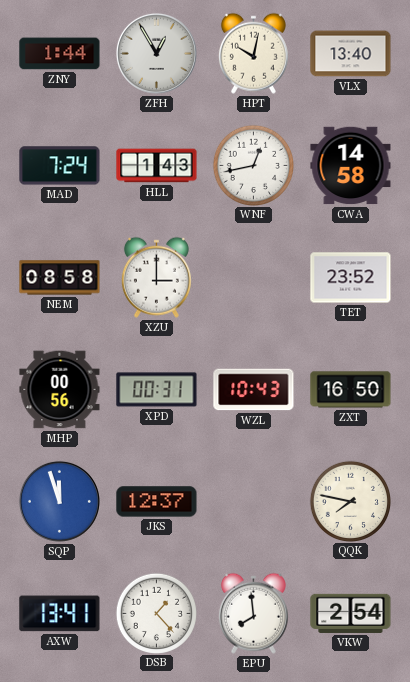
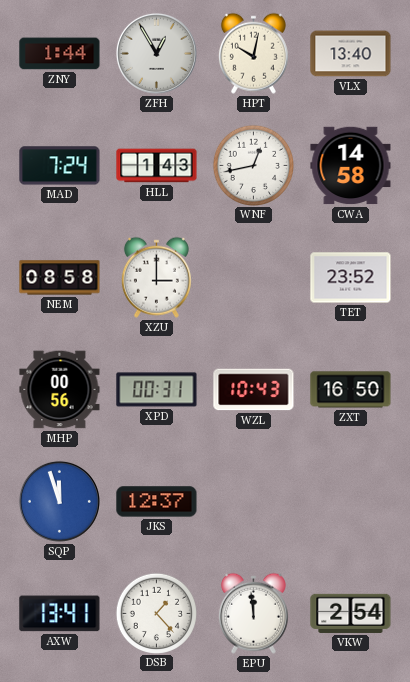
QQK: 7:47 -> none (350, 501)
EPU: 7:59 -> 11:59 (253, 613)
